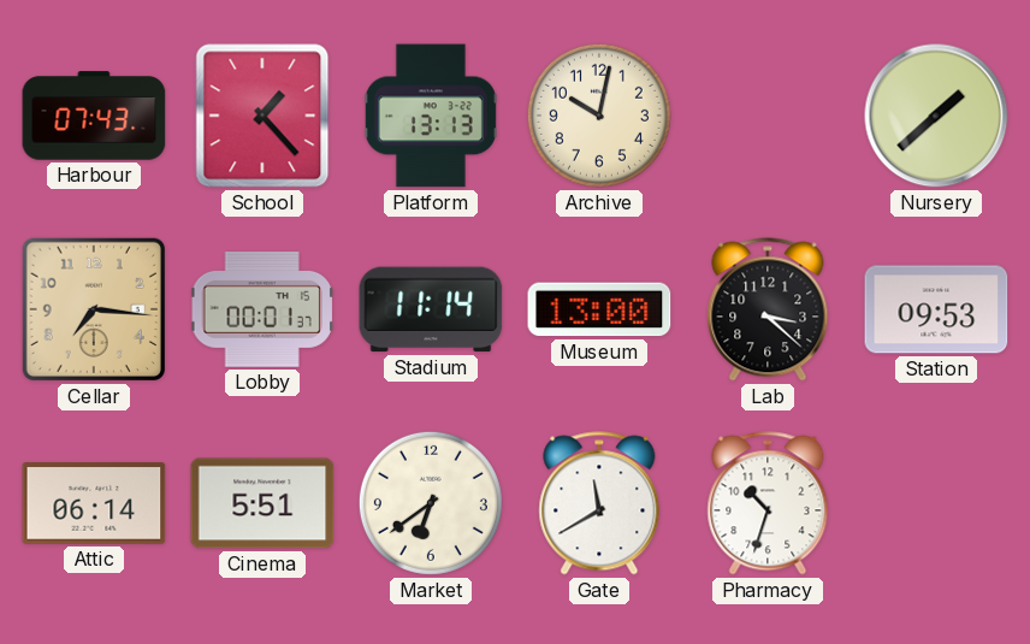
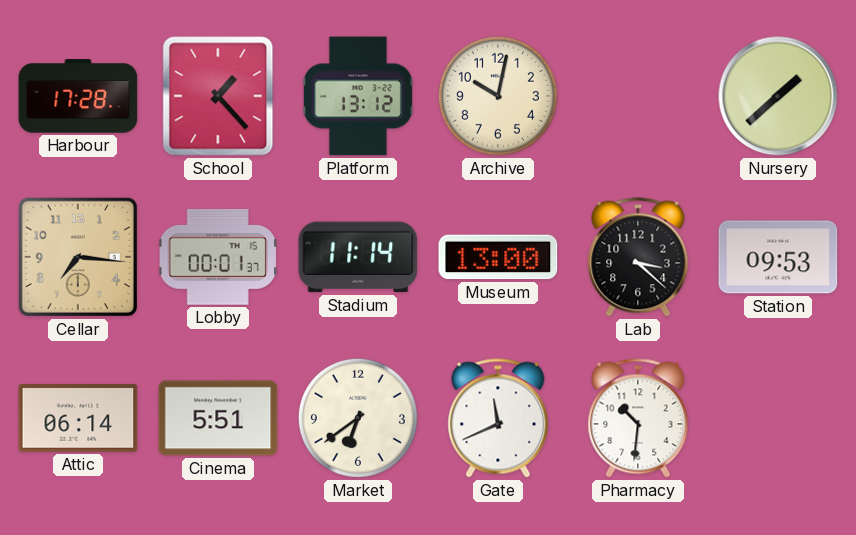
Harbour: 07:43 -> 17:28 (78, 96)
Platform: 13:13 -> 13:12 (358, 96)
Gate: 11:40 -> 11:41 (498, 418)
Pharmacy: 10:33 -> 10:31 (638, 418)
